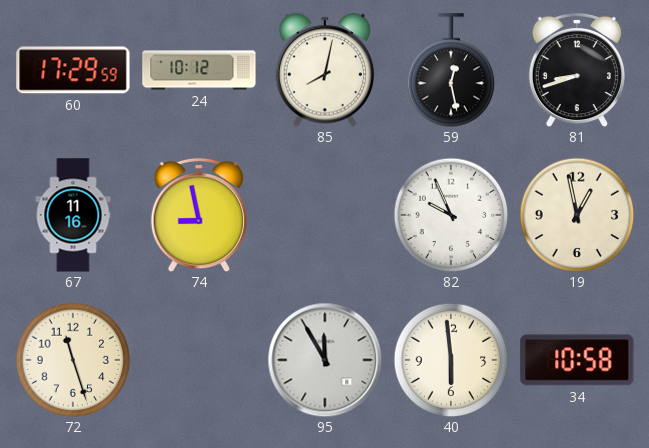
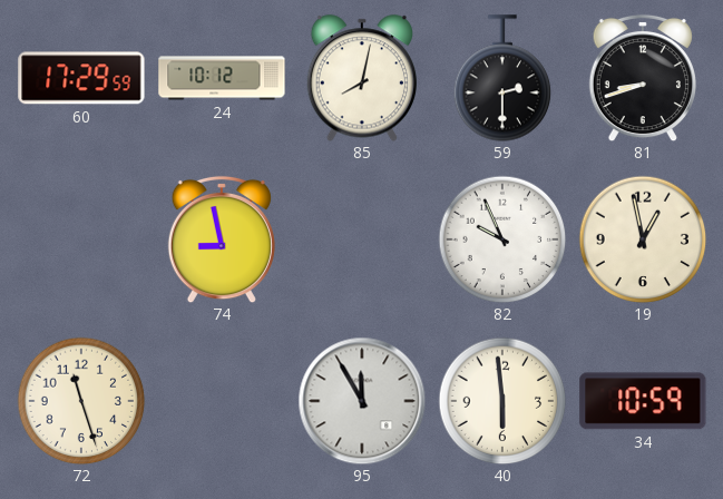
59: 12:28 -> 2:30 (502, 78)
67: 11:16 -> none (73, 215)
34: 10:58 -> 10:59 (643, 401)
